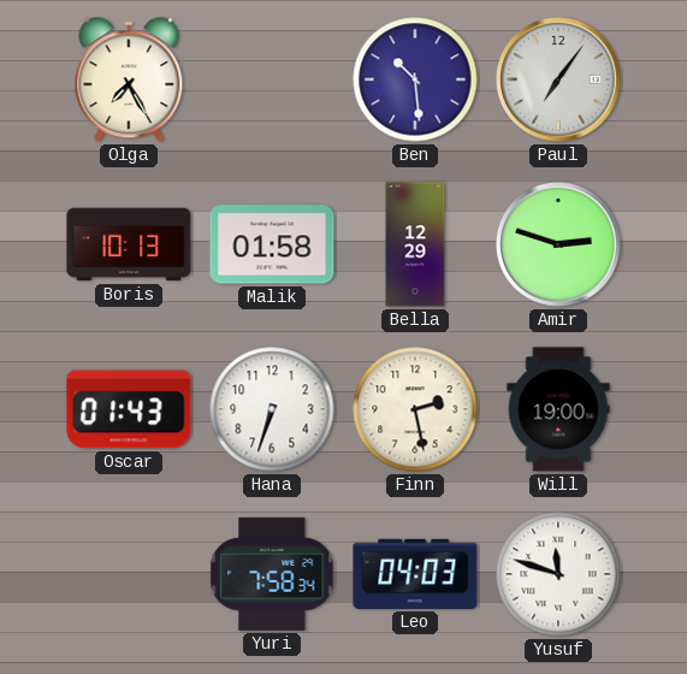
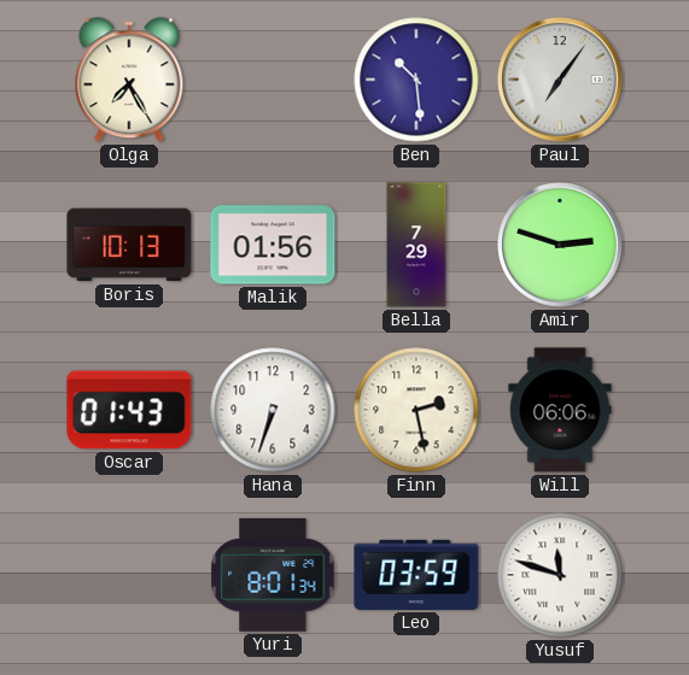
Malik: 01:58 -> 01:56 (273, 245)
Bella: 12:29 -> 7:29 (416, 245)
Will: 19:00 -> 06:06 (560, 410)
Yuri: 7:58 -> 8:01 (273, 575)
Leo: 04:03 -> 03:59 (416, 575)
